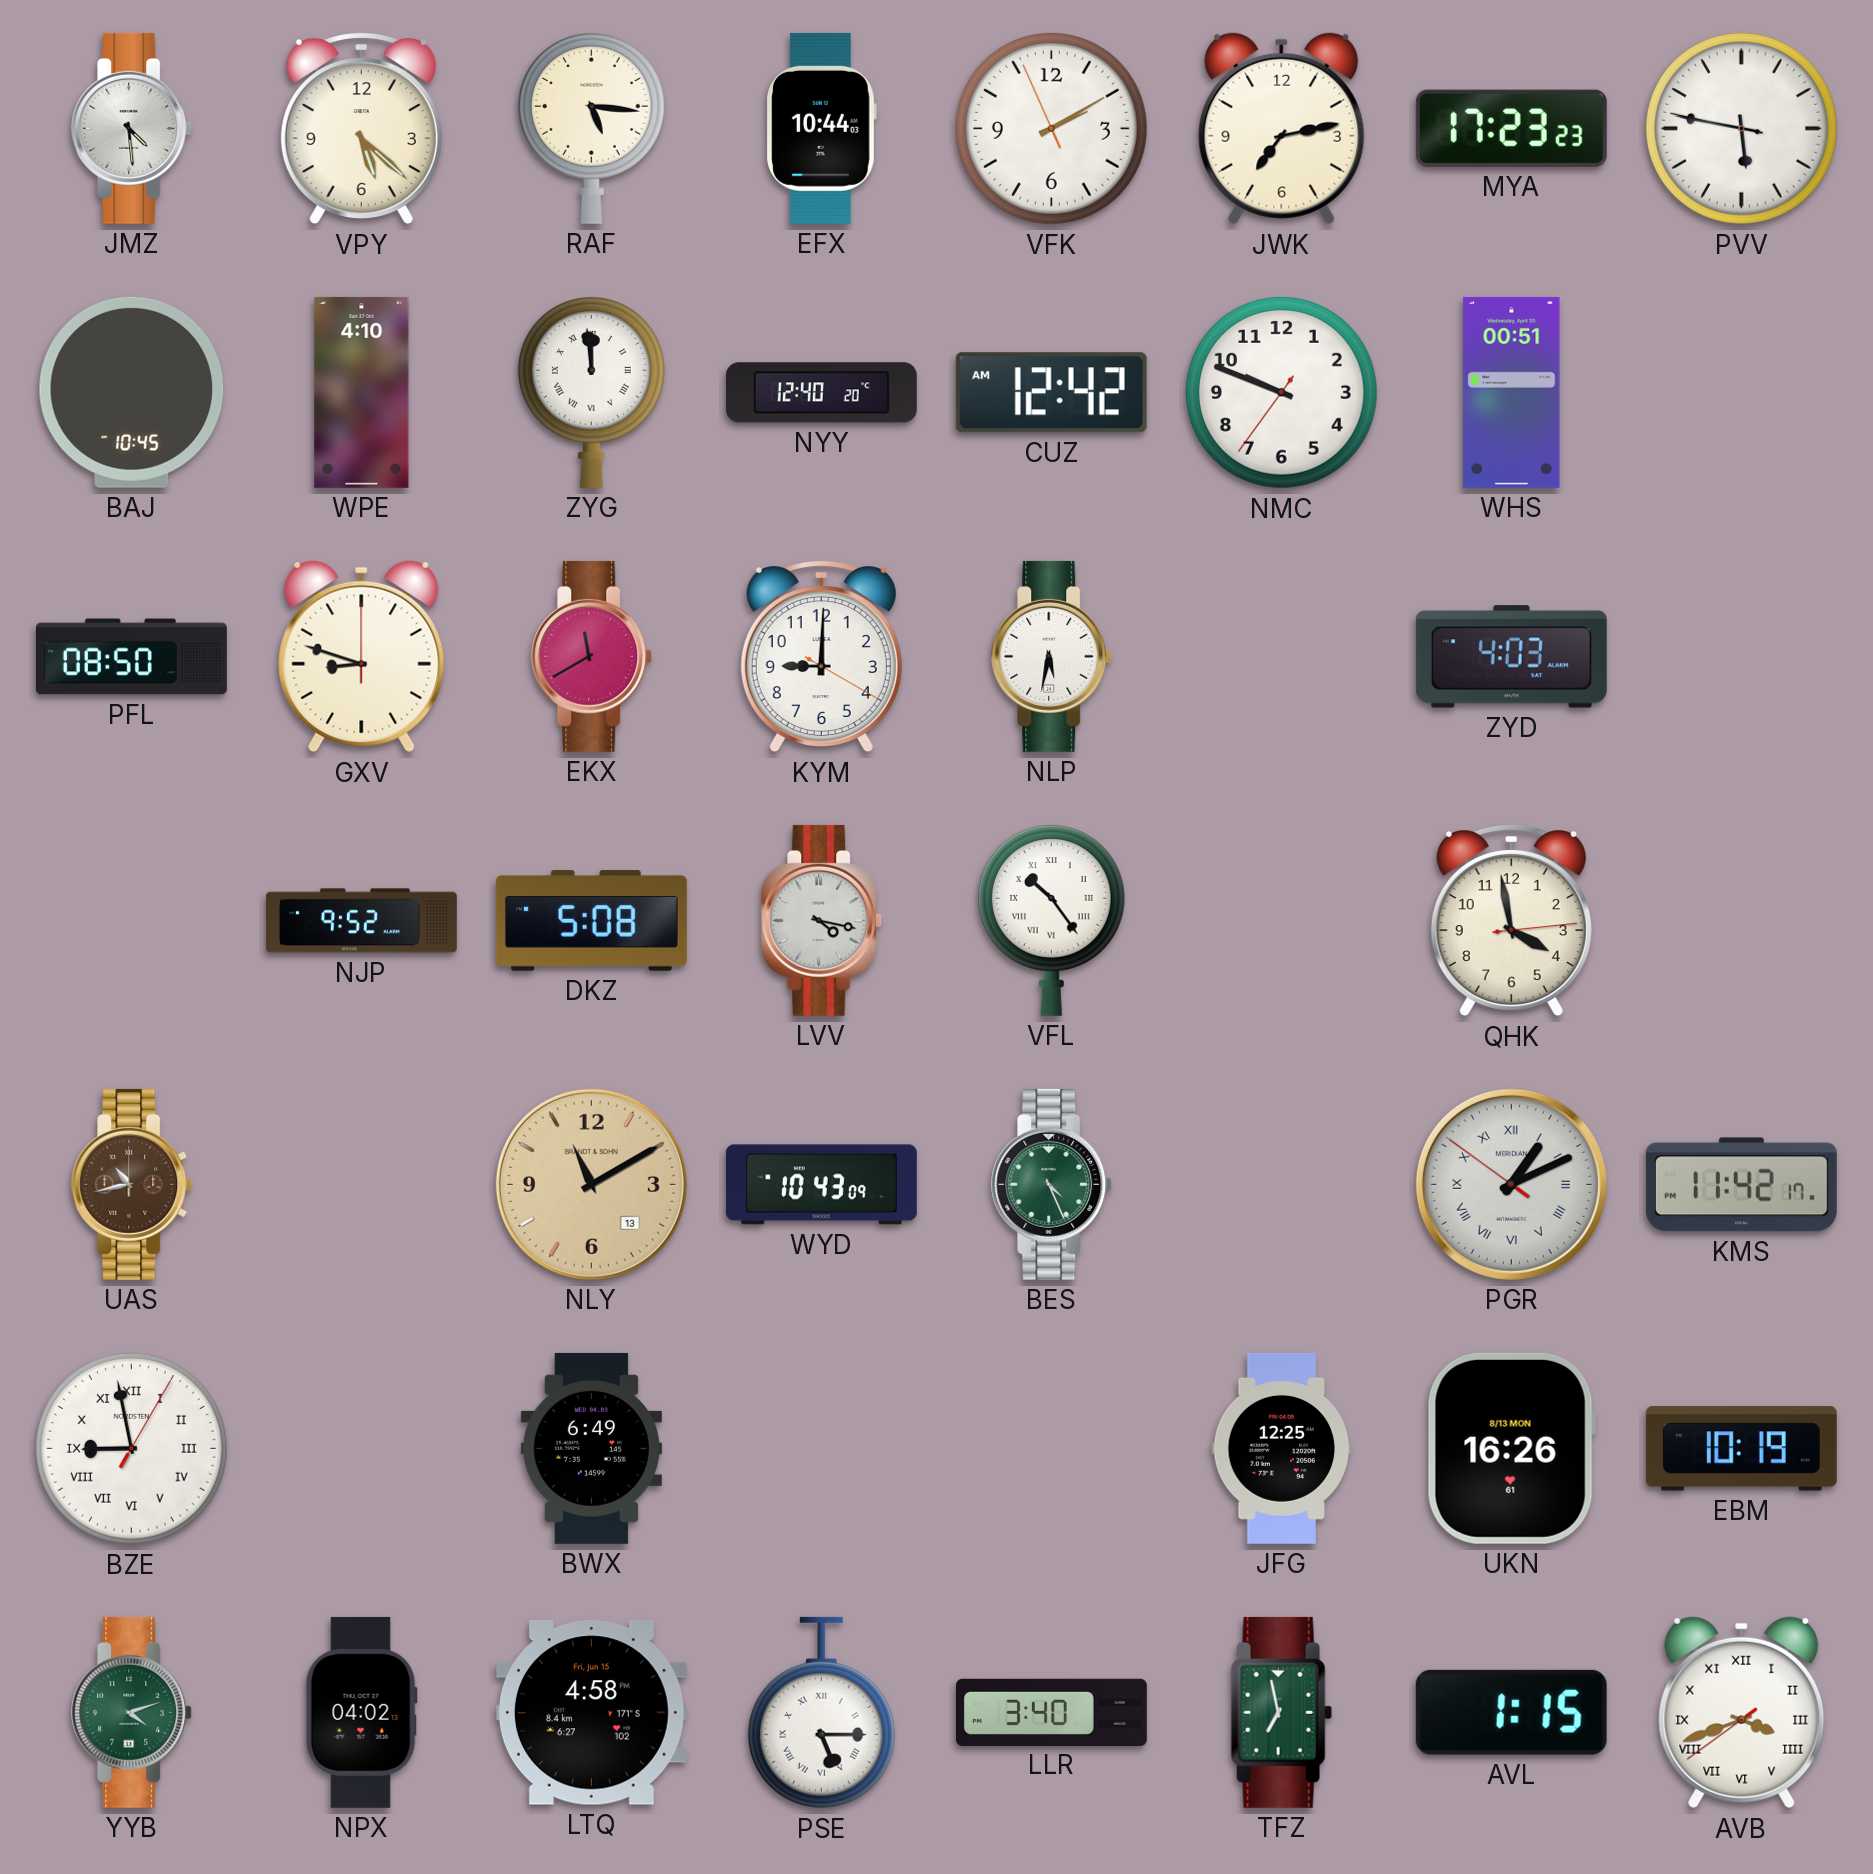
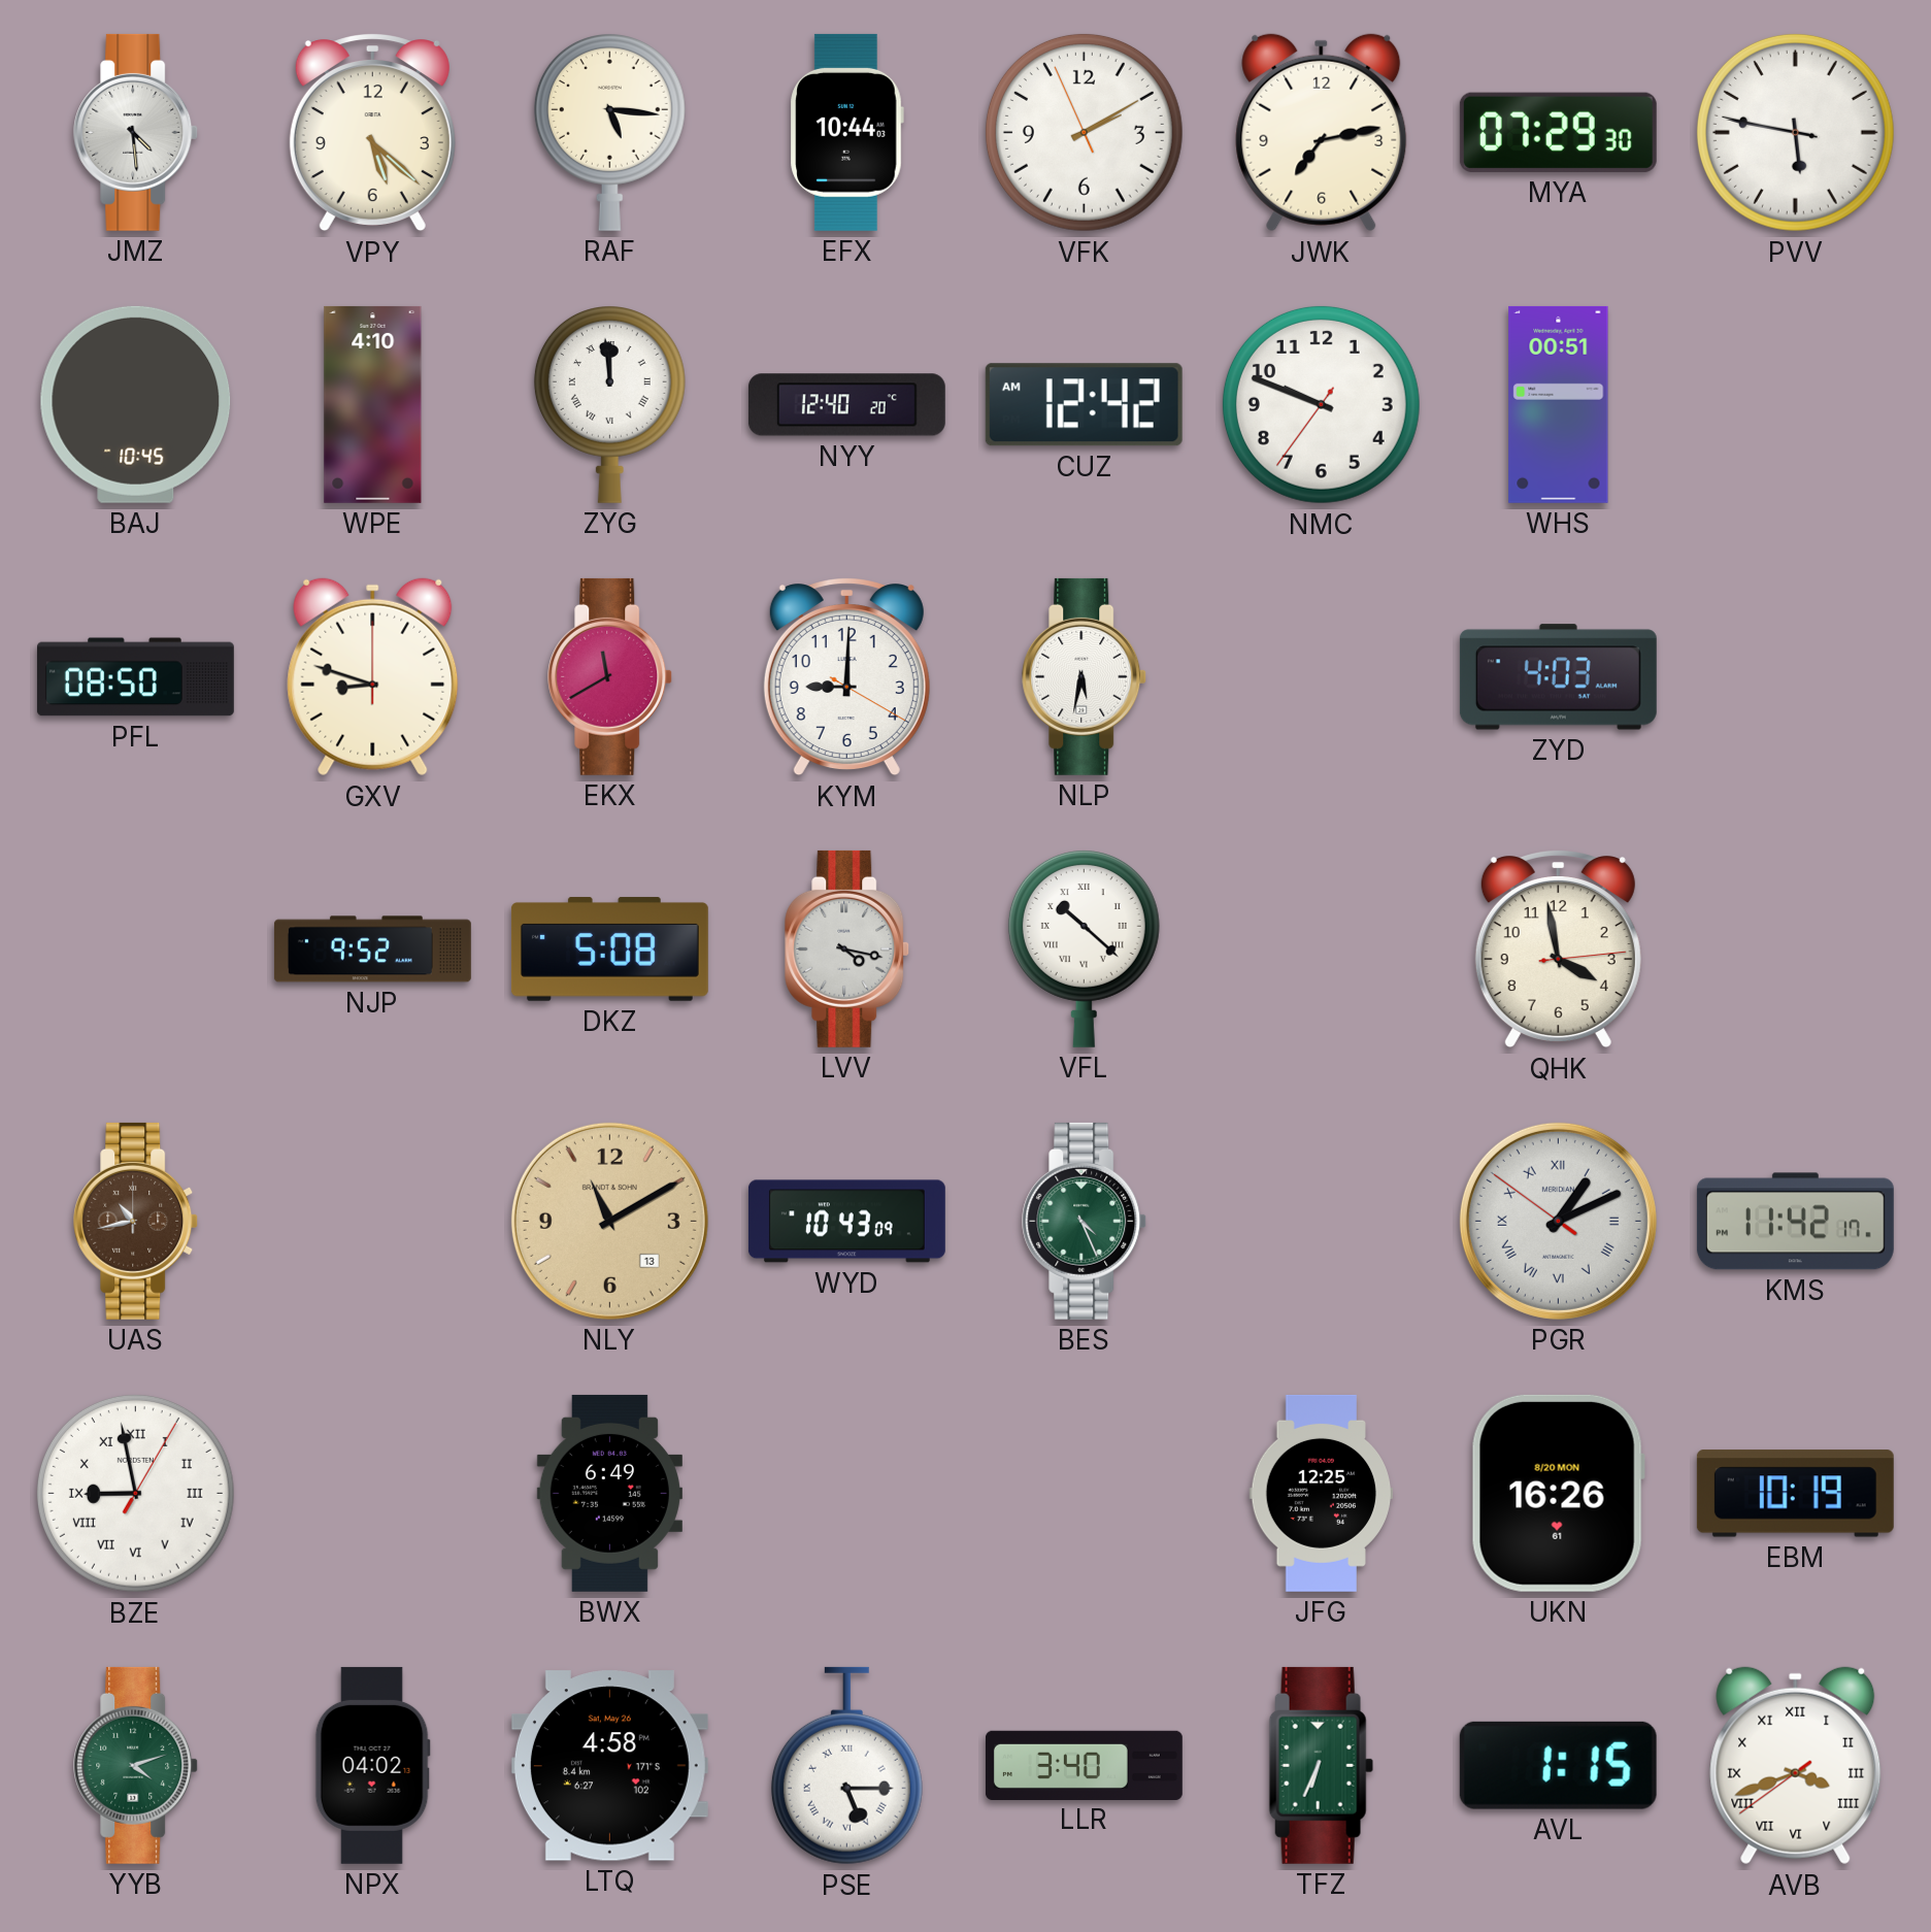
MYA: 17:23 -> 07:29 (1558, 132)
VFL: 10:24 -> 10:22 (1084, 950)
UKN date: 8/13 MON -> 8/20 MON (1558, 1493)
LTQ date: Fri, Jun 15 -> Sat, May 26 (609, 1766)
TFZ: 6:58 -> 6:34 (1321, 1765)
